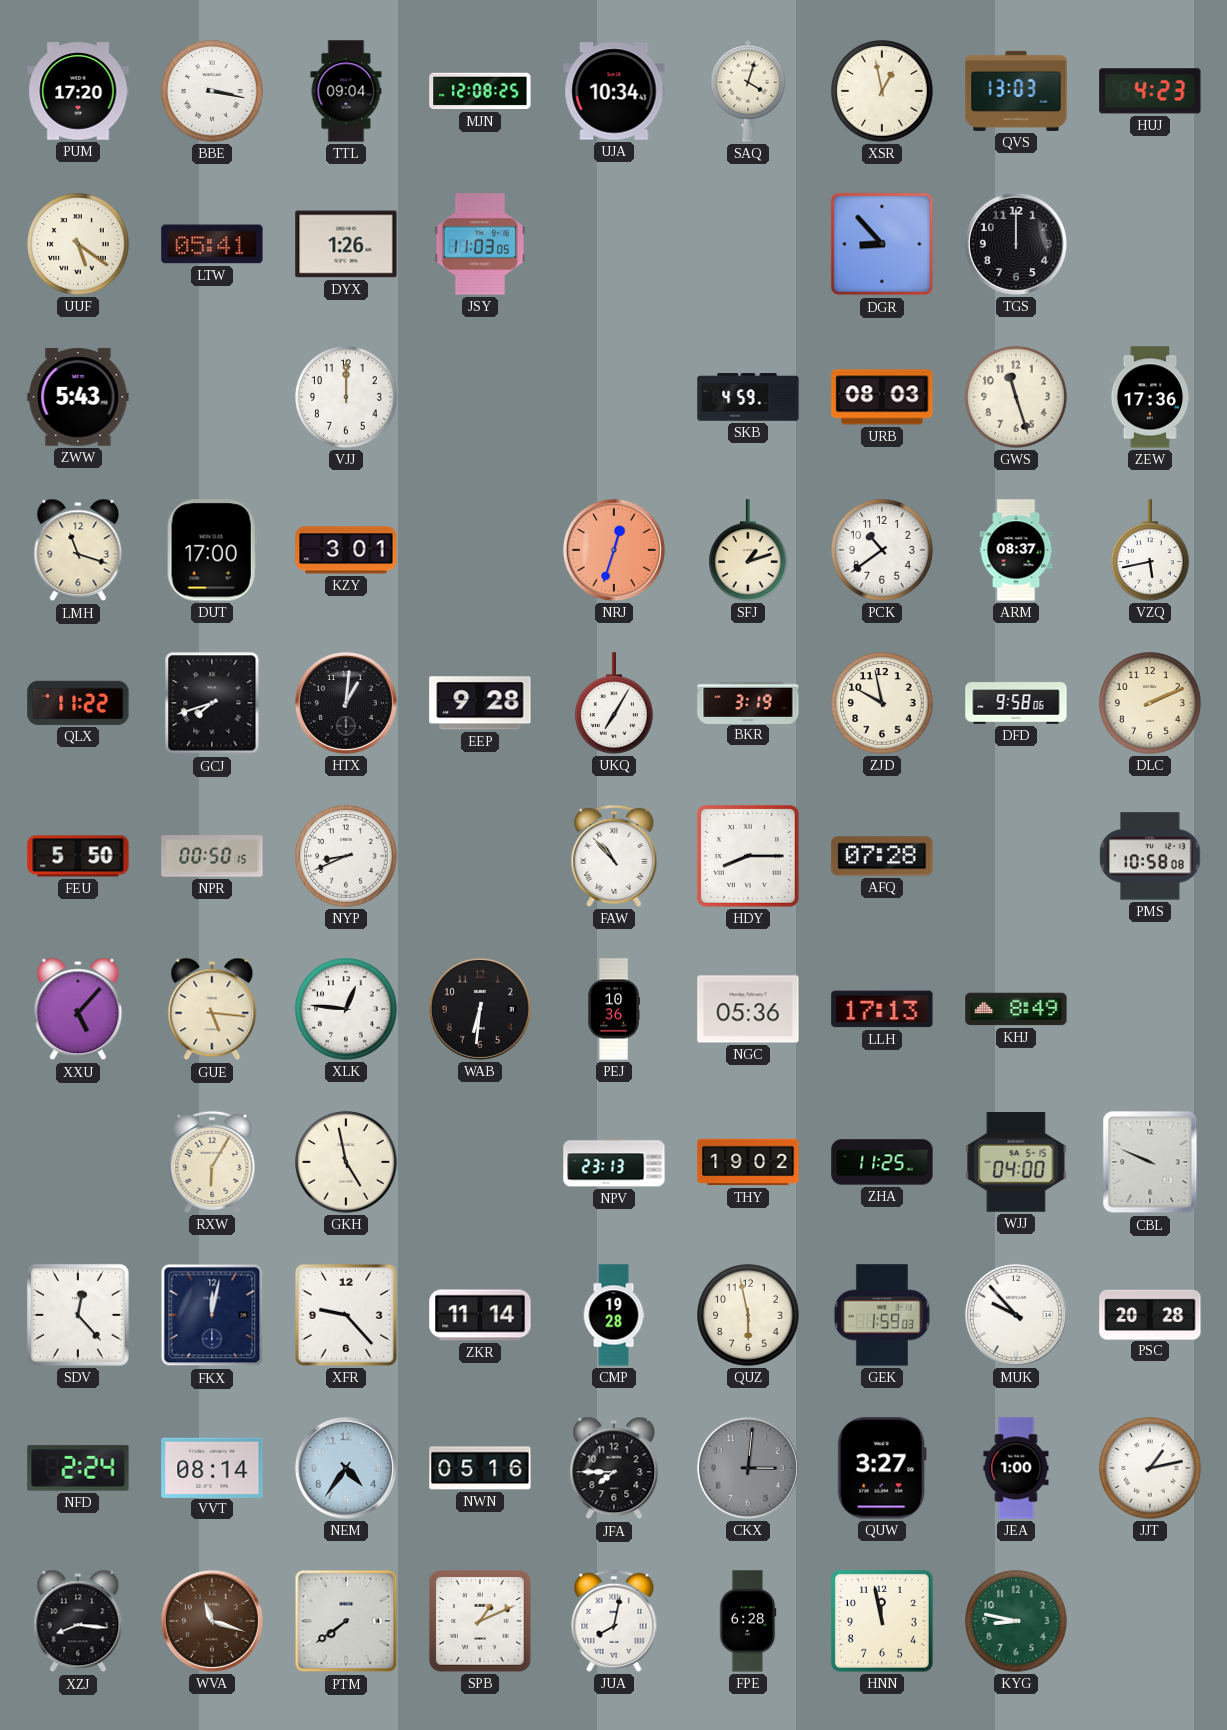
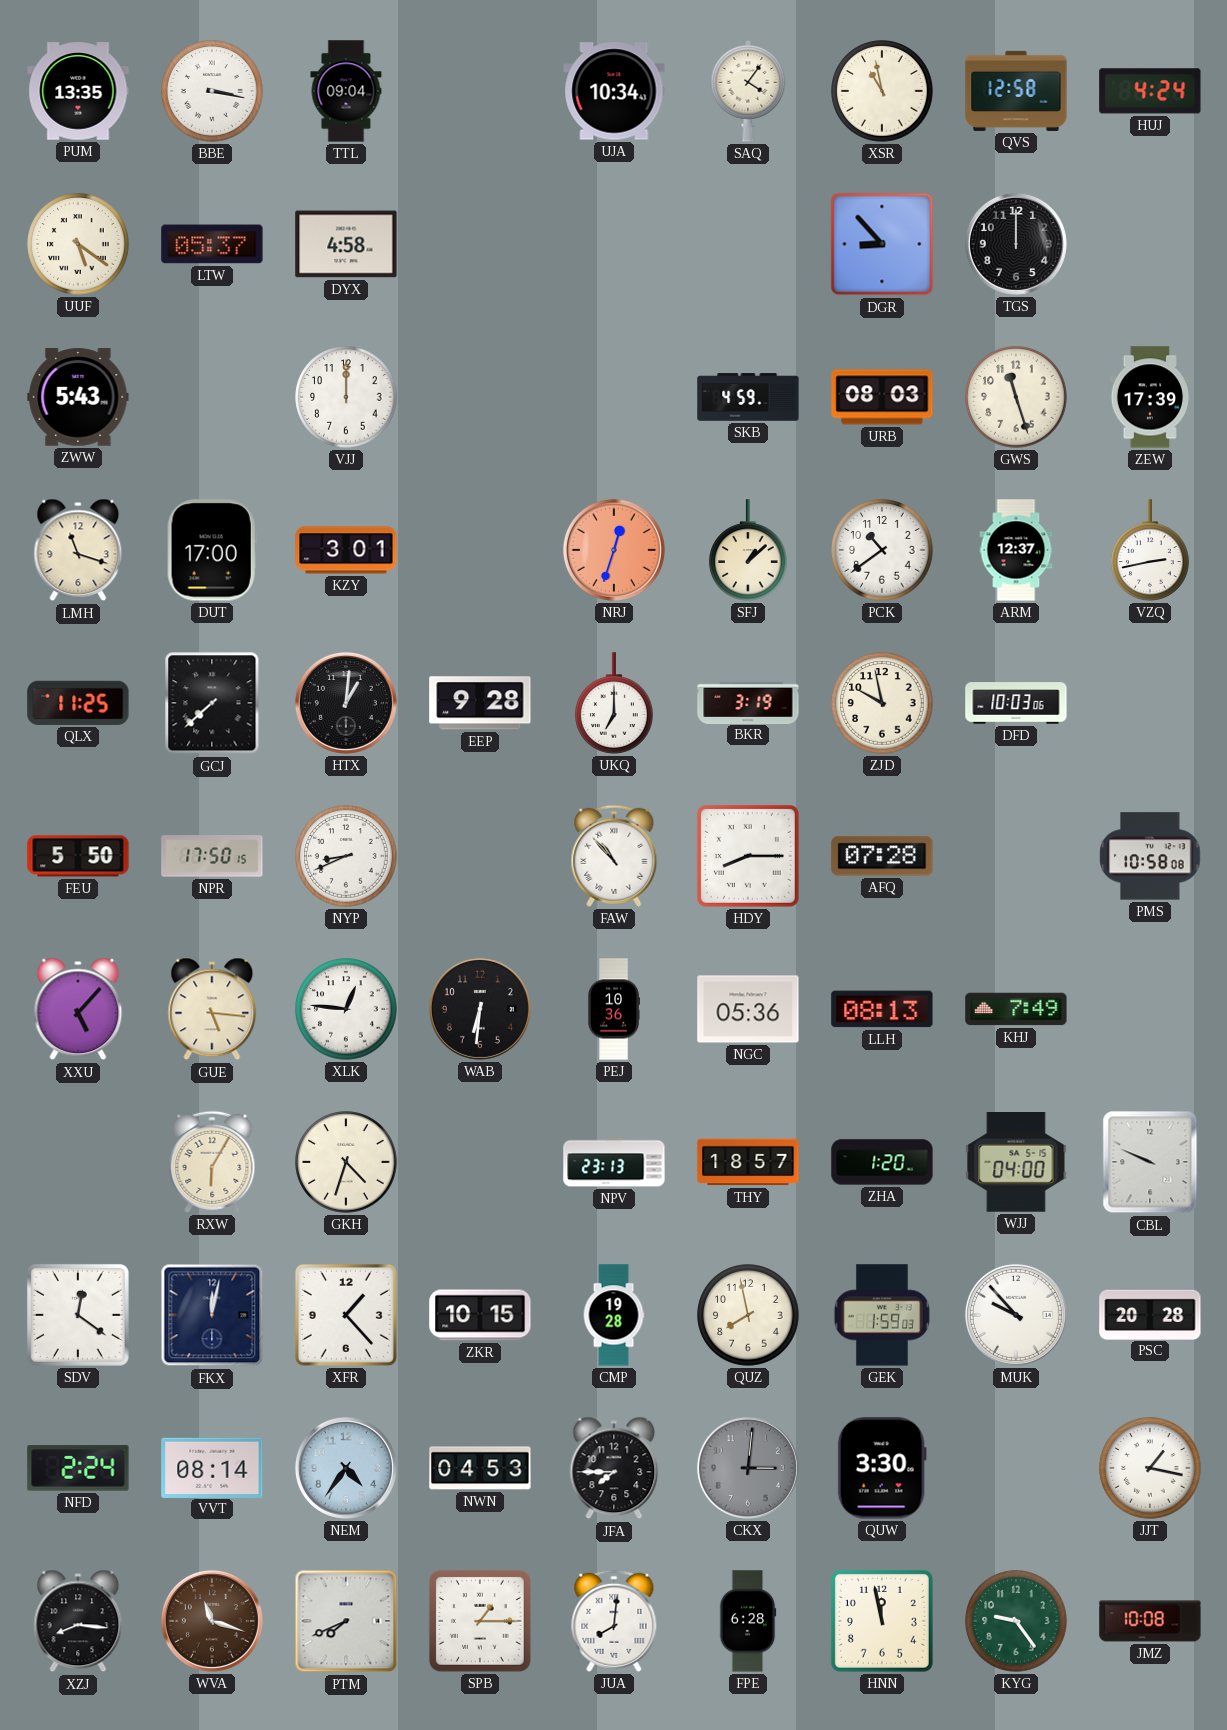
PUM: 17:20 -> 13:35 (78, 91)
MJN: 12:08 -> none (480, 91)
SAQ: 4:03 -> 4:06 (748, 91)
XSR: 12:58 -> 10:58 (882, 91)
QVS: 13:03 -> 12:58 (1016, 91)
HUJ: 4:23 -> 4:24 (1150, 91)
LTW: 05:41 -> 05:37 (212, 244)
DYX: 1:26 -> 4:58 (346, 244)
JSY: 11:03 -> none (480, 244)
ZEW: 17:36 -> 17:39 (1150, 397)
SFJ: 1:12 -> 1:08 (748, 550)
ARM: 08:37 -> 12:37 (1016, 550)
VZQ: 5:43 -> 2:43 (1150, 550)
QLX: 11:22 -> 11:25 (78, 703)
GCJ: 7:42 -> 7:38 (212, 703)
UKQ: 7:05 -> 7:00 (614, 703)
DFD: 9:58 -> 10:03 (1016, 703)
DLC: 2:11 -> none (1150, 703)
NPR: 00:50 -> 17:50 (212, 856)
LLH: 17:13 -> 08:13 (882, 1009)
KHJ: 8:49 -> 7:49 (1016, 1009)
GKH: 4:58 -> 4:33 (346, 1162)
THY: 19:02 -> 18:57 (748, 1162)
ZHA: 11:25 -> 1:20 (882, 1162)
SDV: 12:23 -> 12:21 (78, 1315)
XFR: 9:23 -> 1:23 (346, 1315)
ZKR: 11:14 -> 10:15 (480, 1315)
QUZ: 5:58 -> 7:58 (748, 1315)
NWN: 05:16 -> 04:53 (480, 1468)
QUW: 3:27 -> 3:30 (882, 1468)
JEA: 1:00 -> none (1016, 1468)
JJT: 1:13 -> 1:17 (1150, 1468)
PTM: 7:39 -> 7:41 (346, 1621)
SPB: 1:11 -> 1:15 (480, 1621)
JUA: 8:02 -> 8:01 (614, 1621)
KYG: 8:47 -> 9:24 (1016, 1621)
JMZ: none -> 10:08 (1150, 1621)
